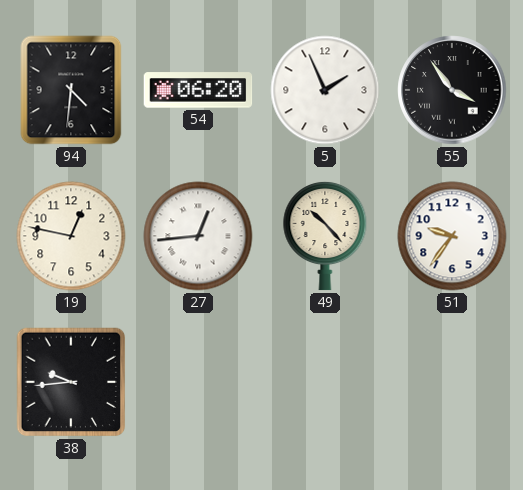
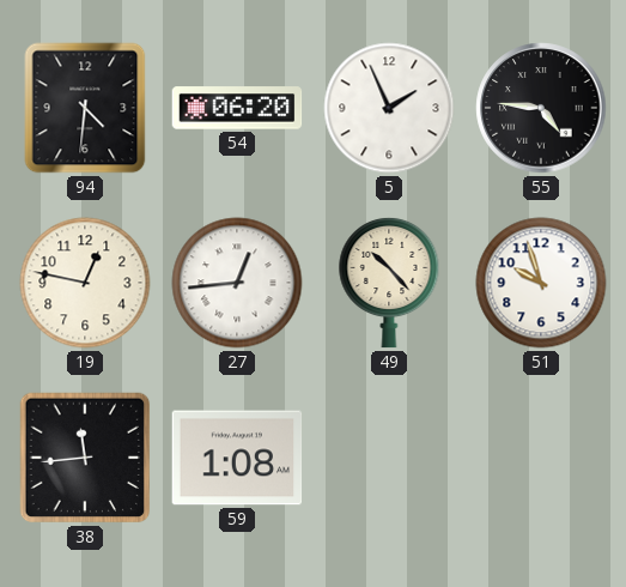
55: 3:54 -> 4:46 (541, 108)
51: 9:36 -> 9:57 (541, 283)
38: 9:44 -> 11:44 (85, 458)
59: none -> 1:08 (237, 458)
